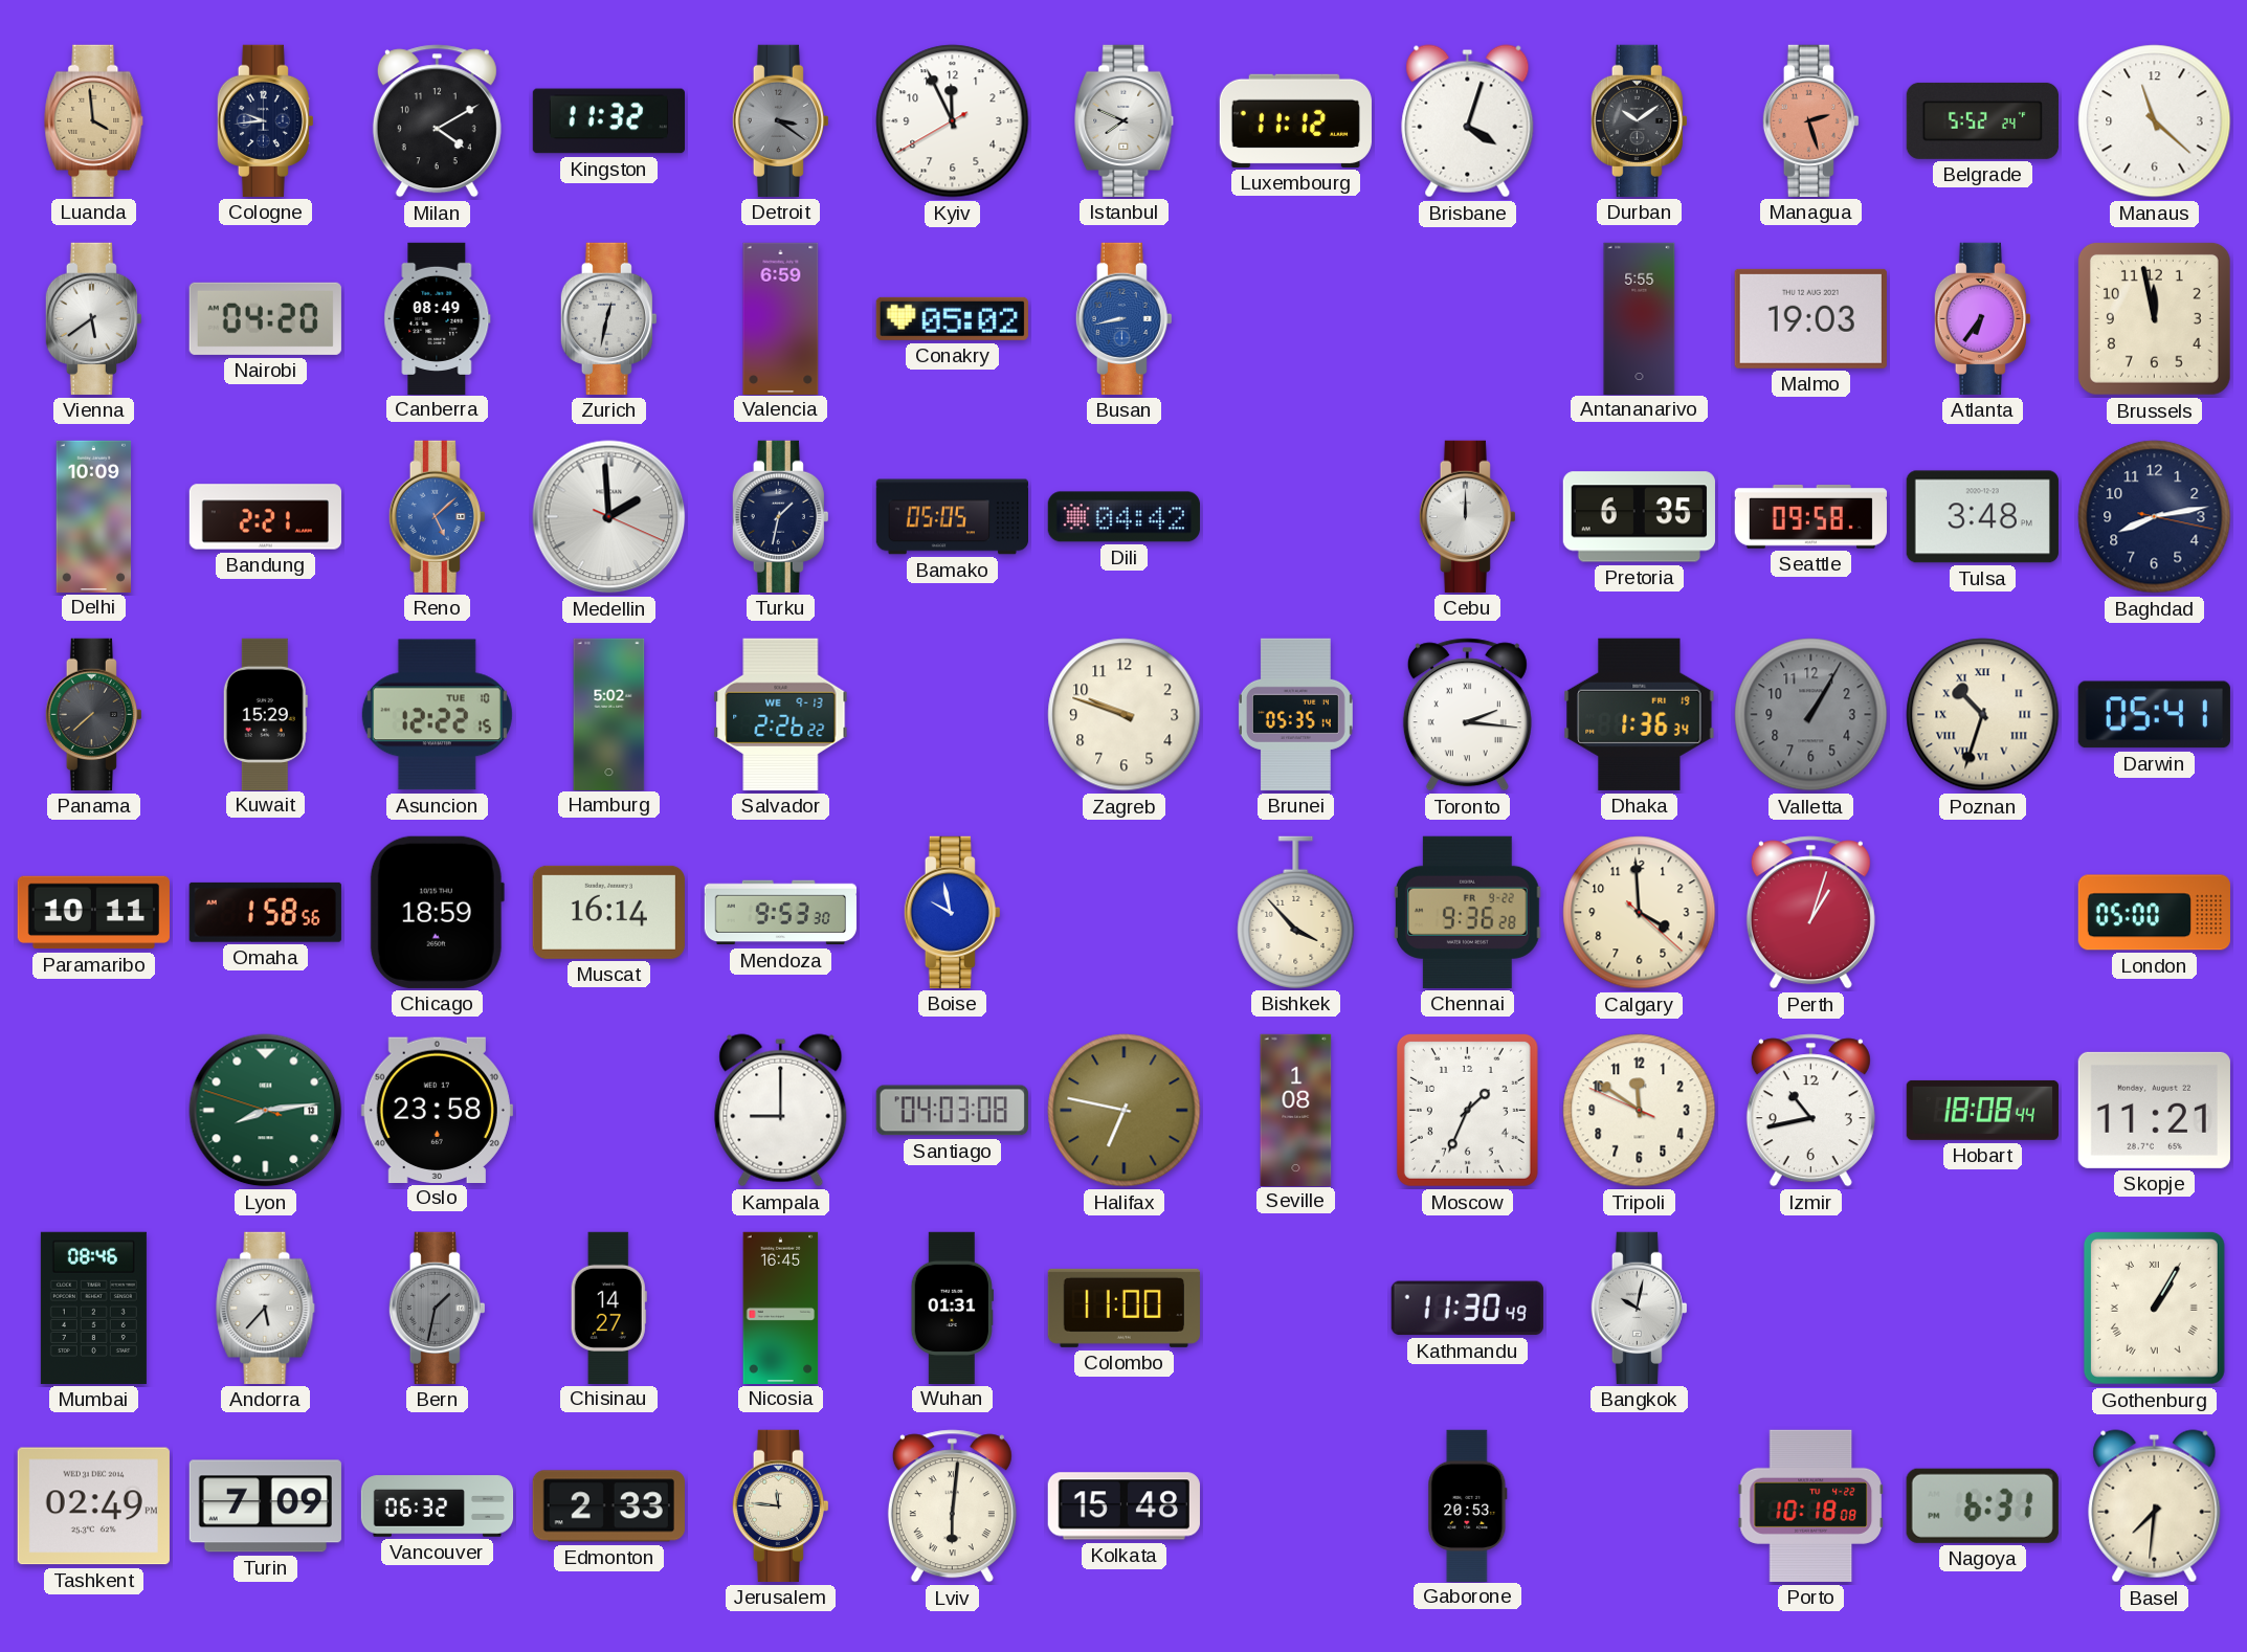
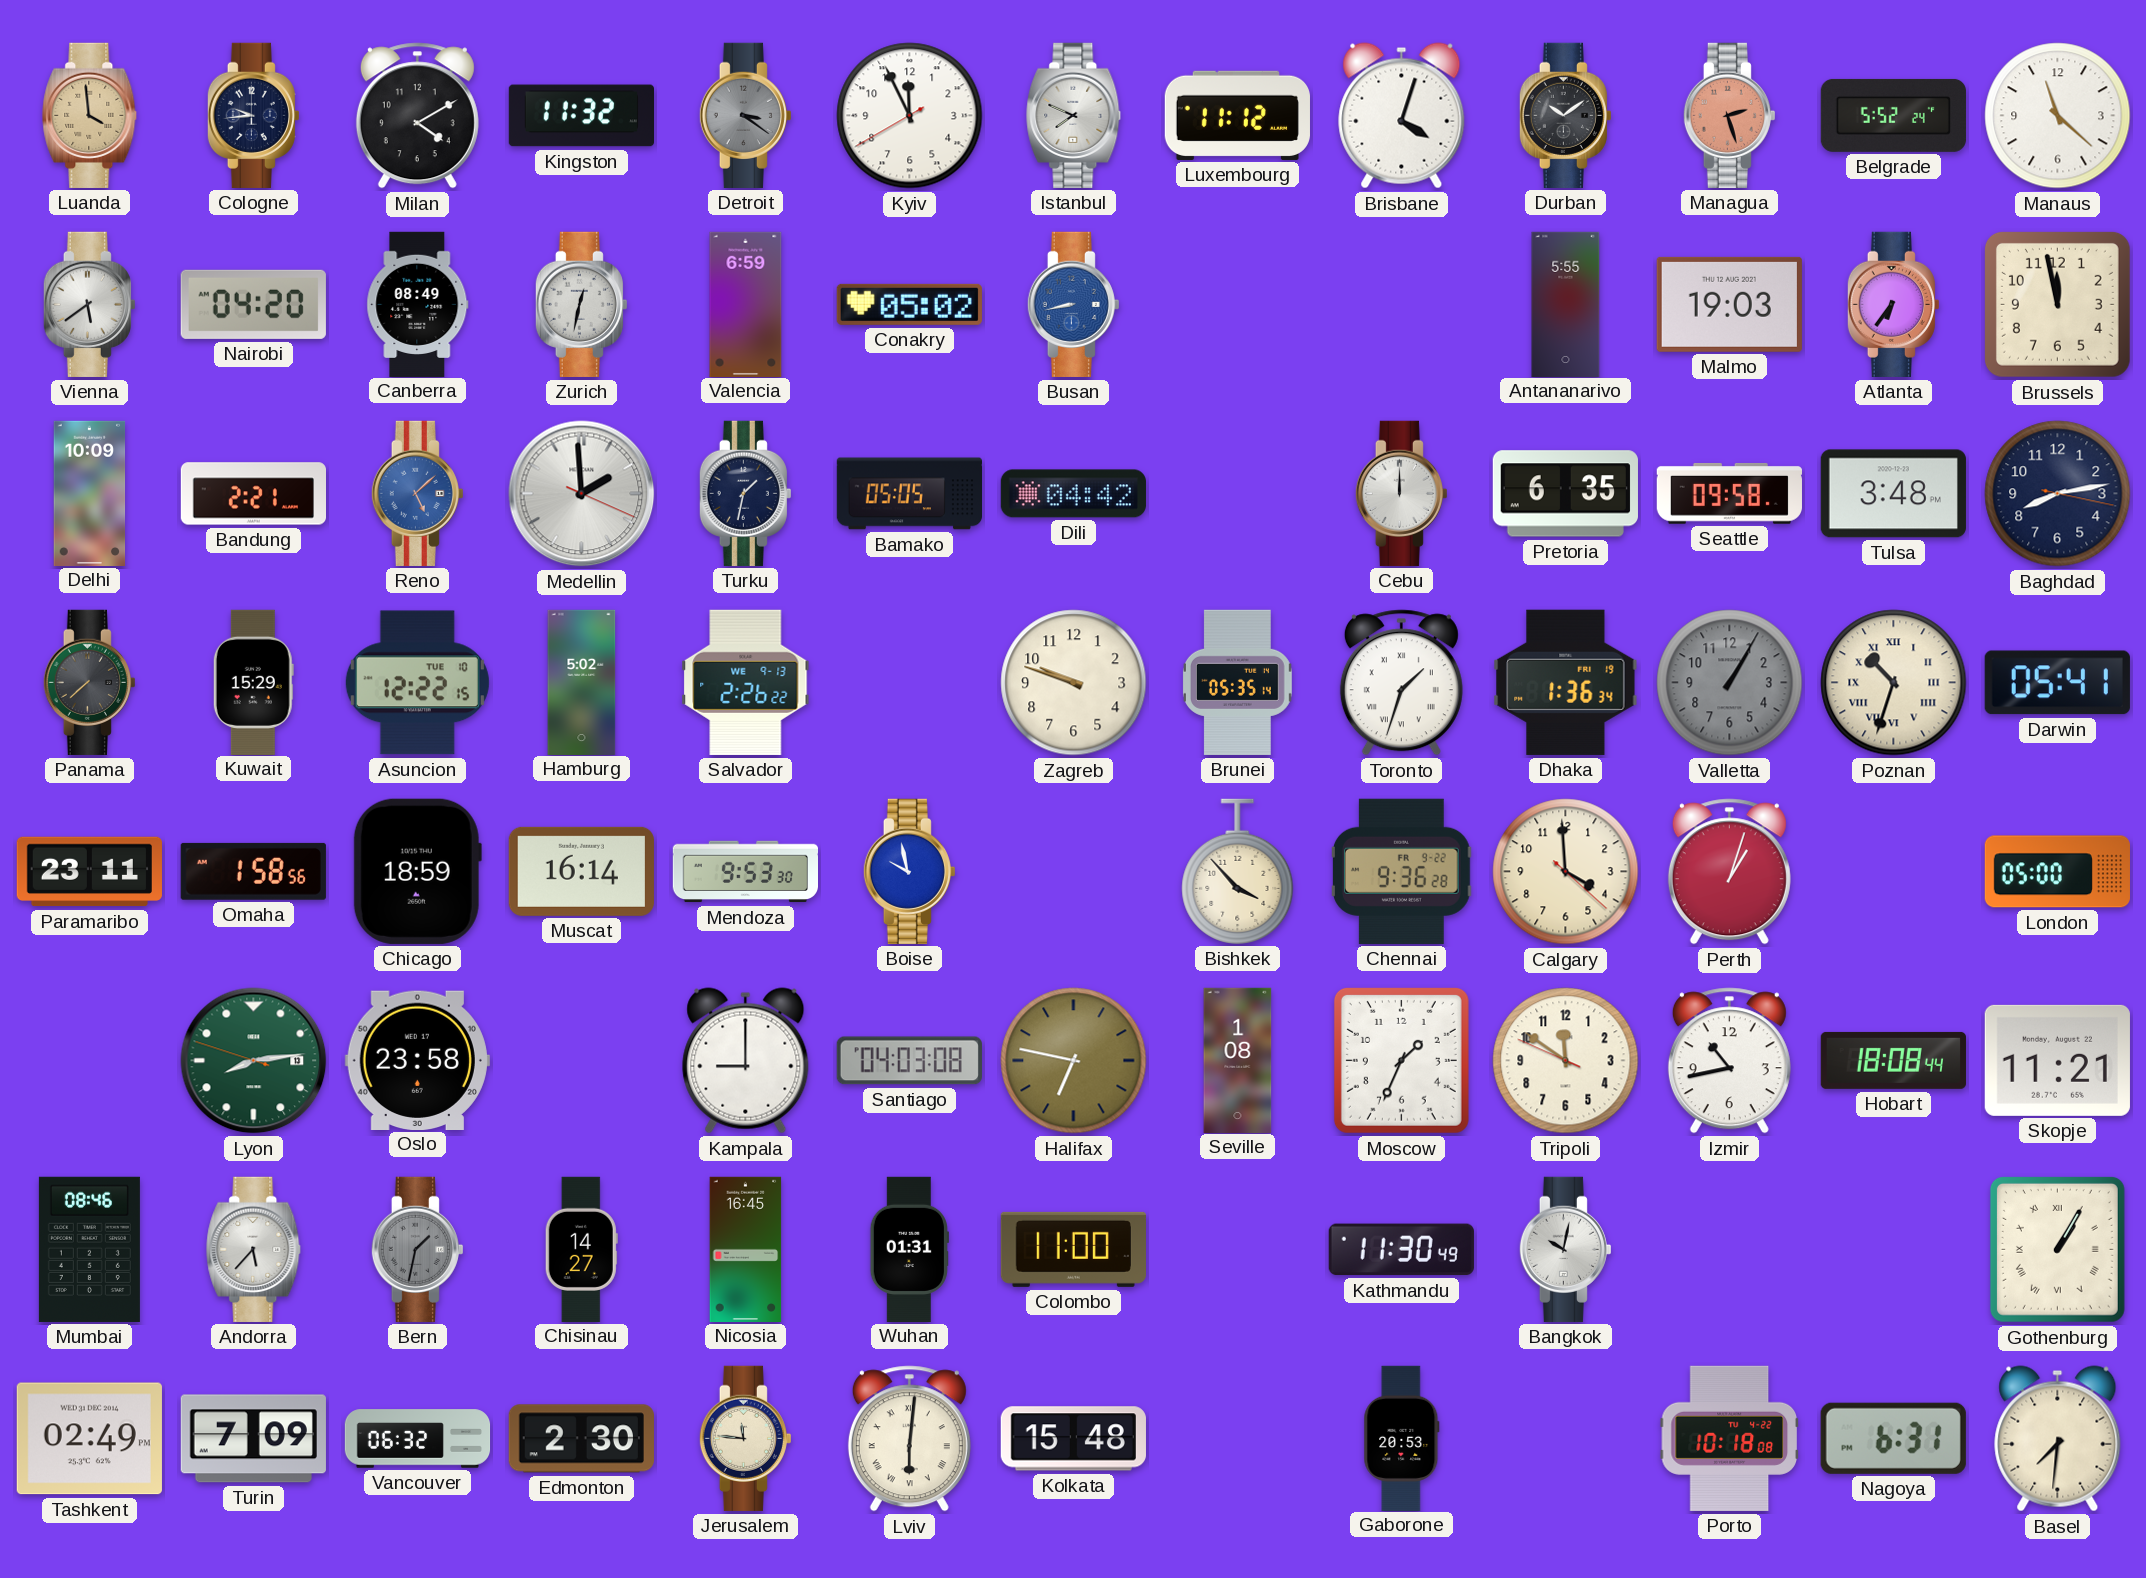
Toronto: 2:16 -> 1:33 (1401, 683)
Paramaribo: 10:11 -> 23:11 (89, 872)
Edmonton: 2:33 -> 2:30 (581, 1439)
